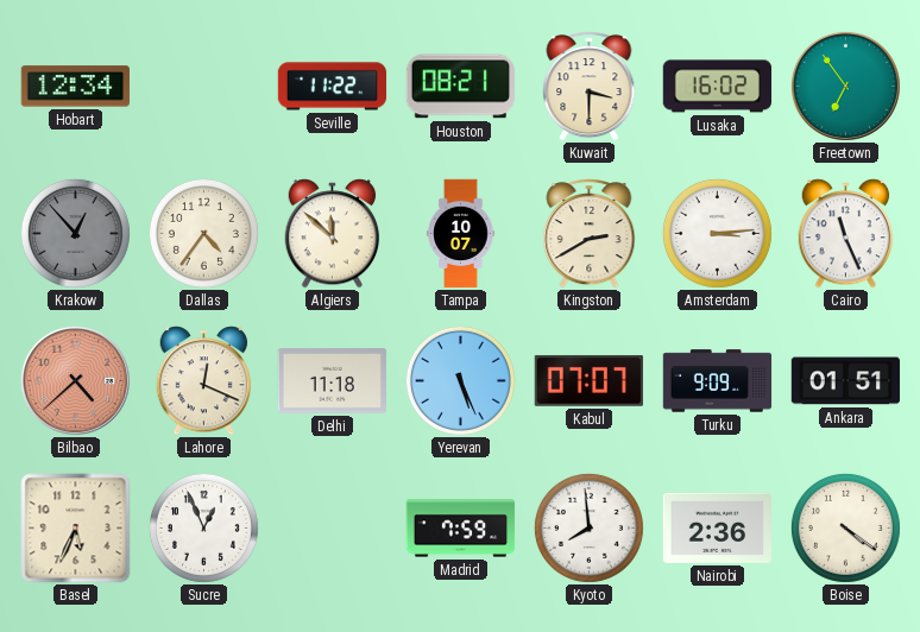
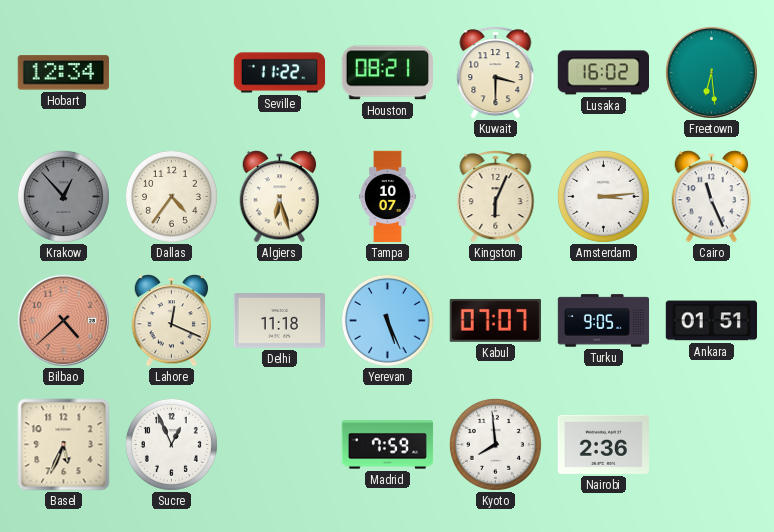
Freetown: 6:54 -> 6:29 (711, 72)
Algiers: 11:52 -> 6:27 (280, 197)
Kingston: 2:40 -> 6:04 (496, 197)
Turku: 9:09 -> 9:05 (604, 321)
Boise: 4:21 -> none (845, 527)
